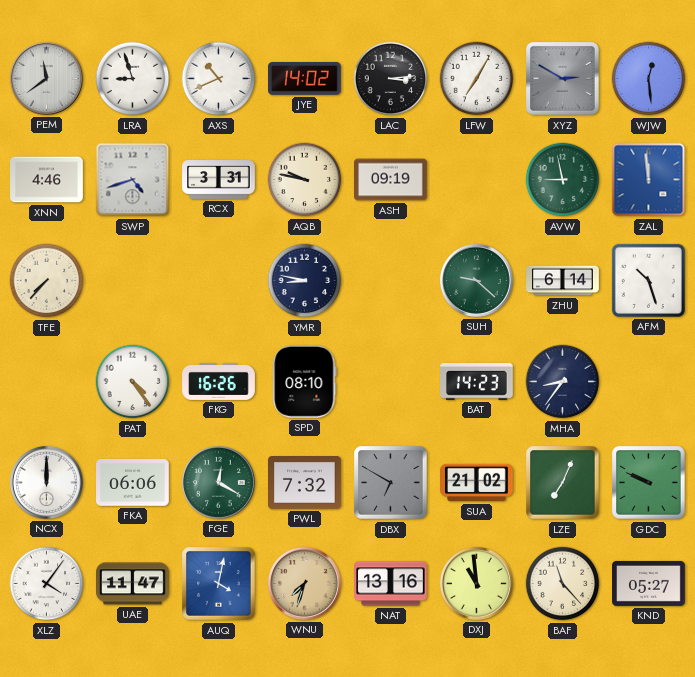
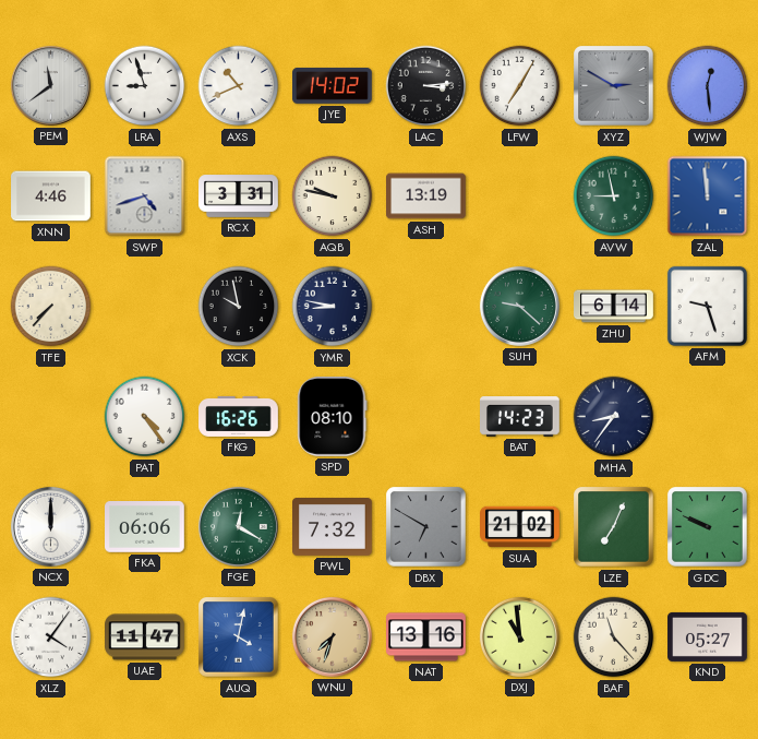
ASH: 09:19 -> 13:19 (426, 196)
XCK: none -> 9:58 (239, 307)
AFM: 10:27 -> 9:27 (707, 306)
